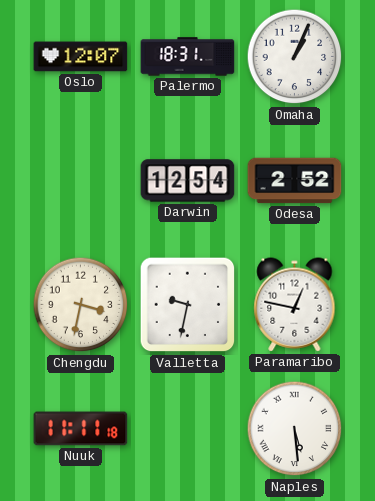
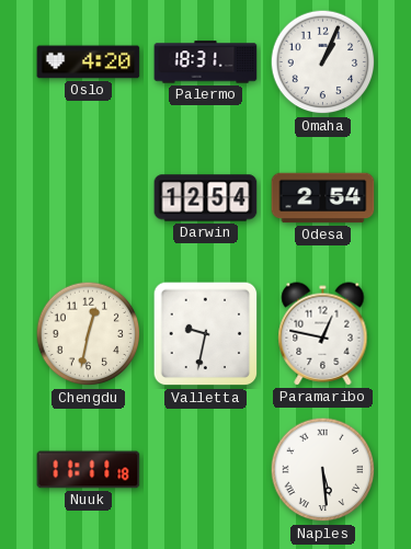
Oslo: 12:07 -> 4:20 (89, 62)
Odesa: 2:52 -> 2:54 (323, 198)
Chengdu: 3:32 -> 12:32 (89, 334)
